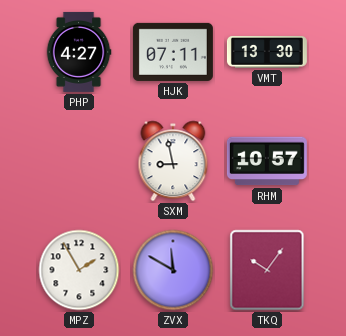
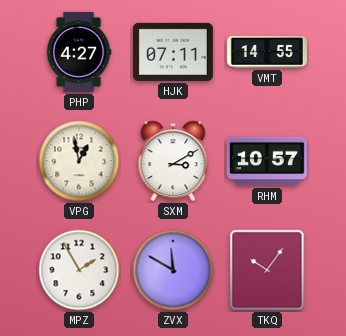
VMT: 13:30 -> 14:55 (267, 52)
VPG: none -> 12:58 (79, 161)
SXM: 8:58 -> 3:10 (173, 161)
